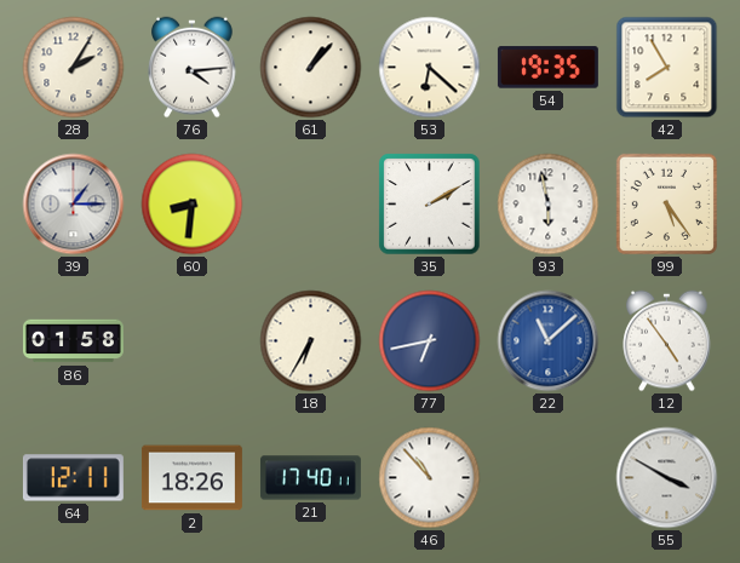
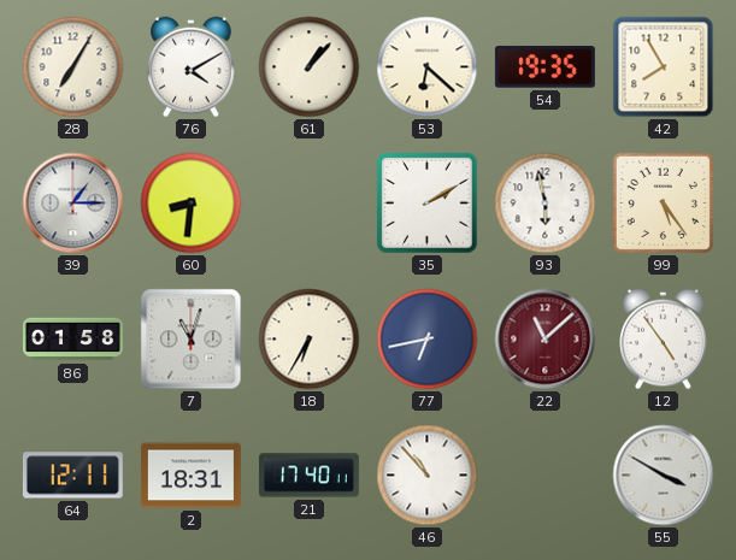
28: 2:05 -> 7:05 (73, 67)
76: 4:14 -> 4:10 (192, 67)
7: none -> 11:03 (192, 340)
22 dial: blue -> burgundy (546, 340)
2: 18:26 -> 18:31 (190, 476)
